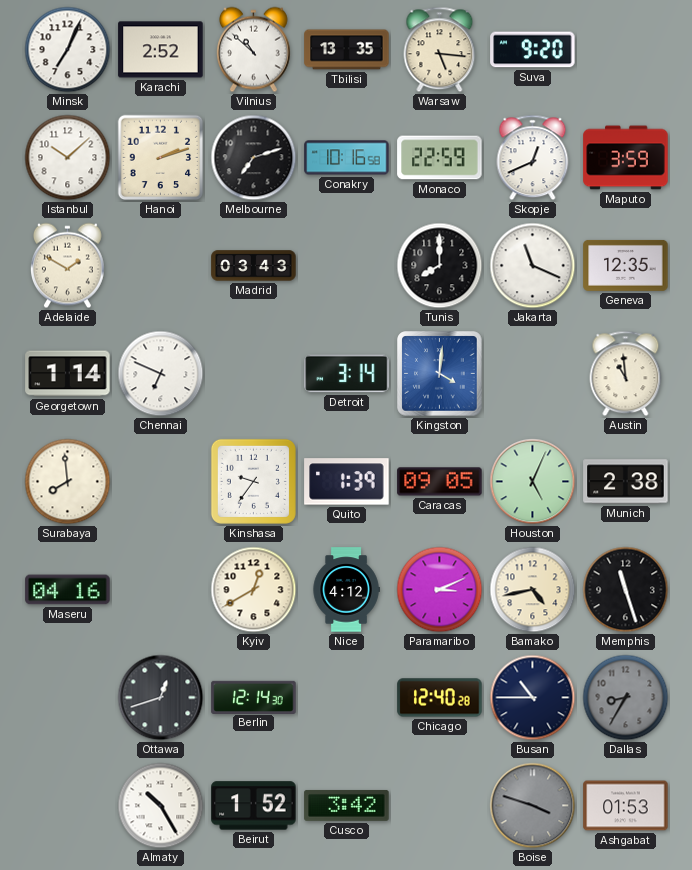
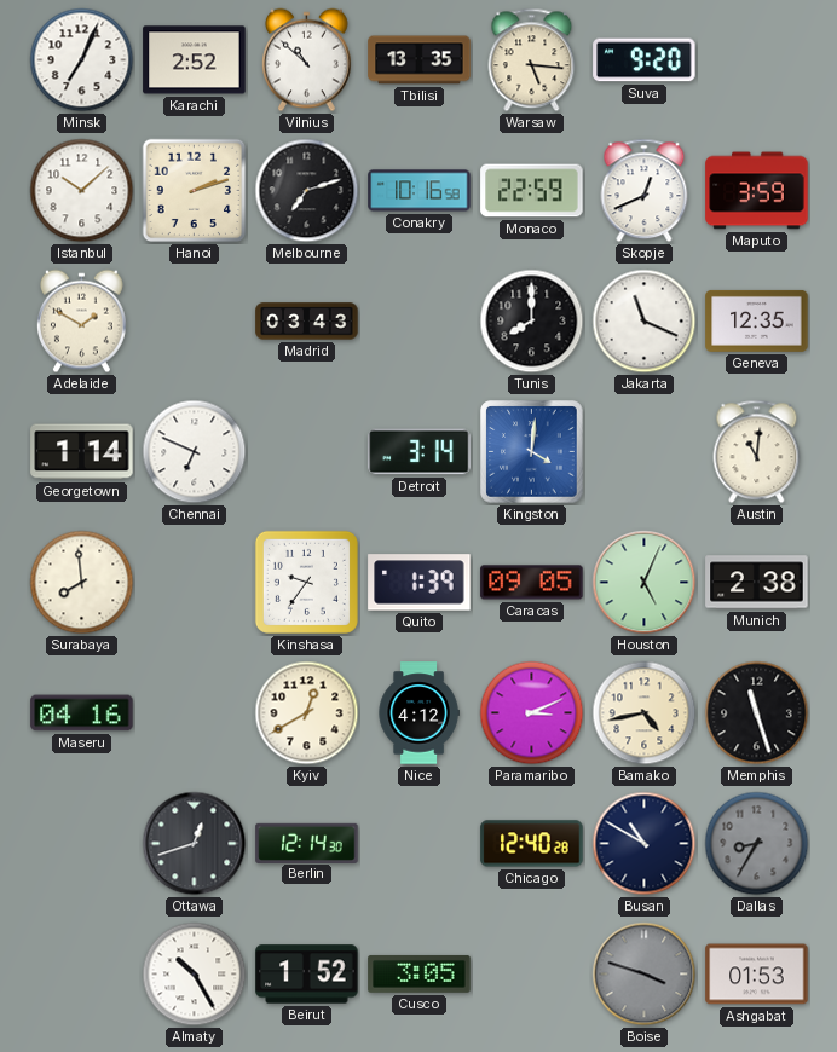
Austin: 10:59 -> 11:01 (757, 452)
Busan: 10:45 -> 10:50 (645, 844)
Cusco: 3:42 -> 3:05 (420, 973)
